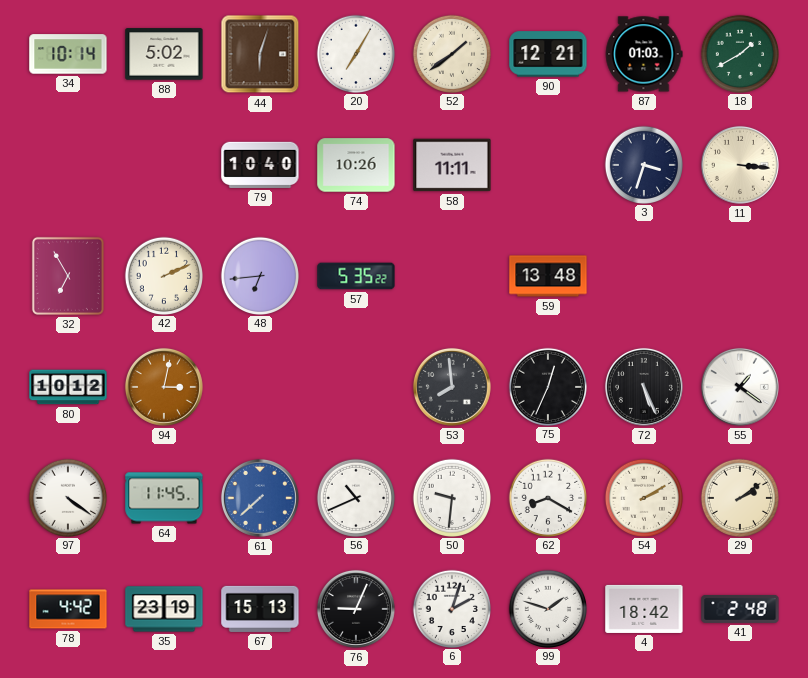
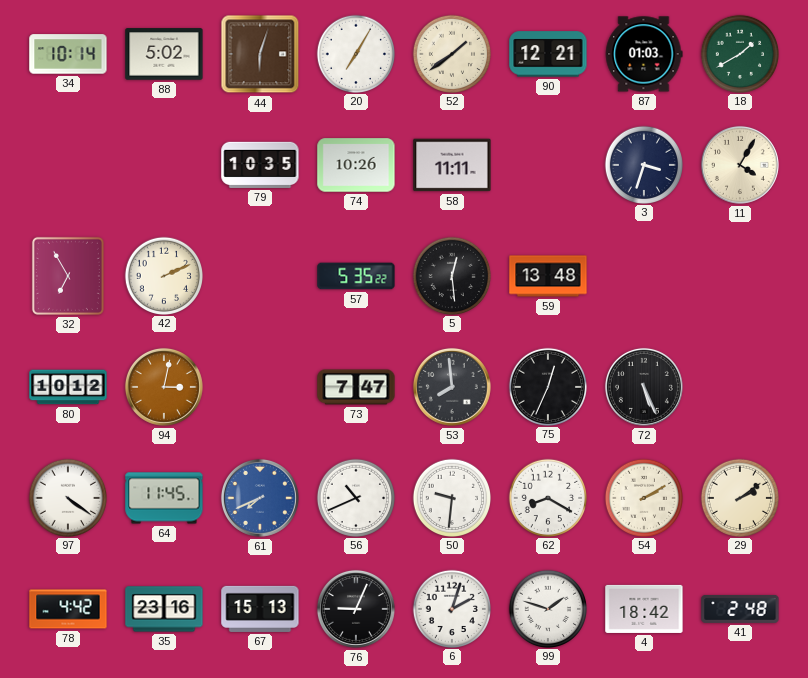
79: 10:40 -> 10:35 (260, 165)
11: 3:16 -> 4:05 (740, 165)
48: 6:44 -> none (259, 275)
5: none -> 12:29 (451, 275)
73: none -> 7:47 (356, 387)
55: 1:21 -> none (740, 387)
61: 7:38 -> 7:41 (260, 498)
35: 23:19 -> 23:16 (164, 609)
